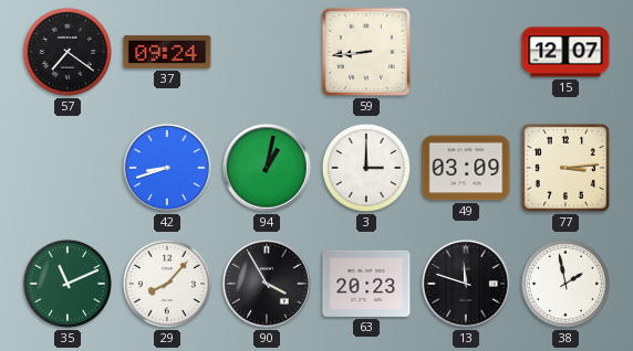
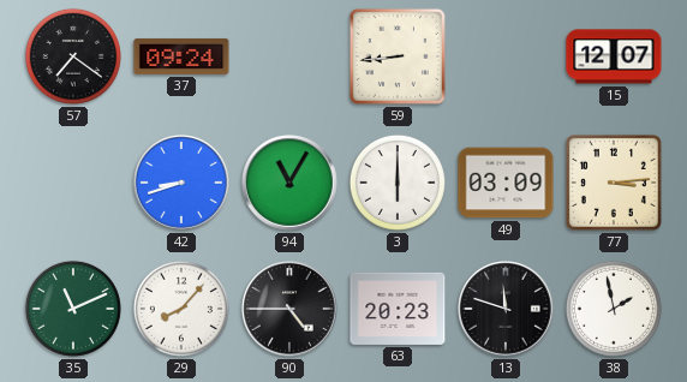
94: 1:02 -> 11:05 (289, 183)
3: 3:00 -> 6:00 (398, 183)
90: 3:55 -> 4:45 (289, 309)
